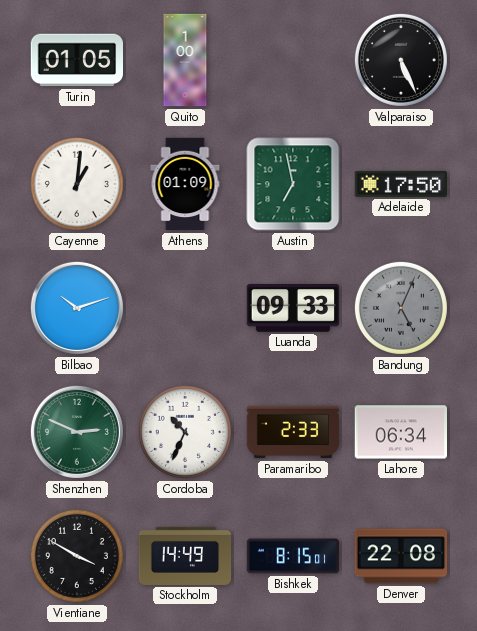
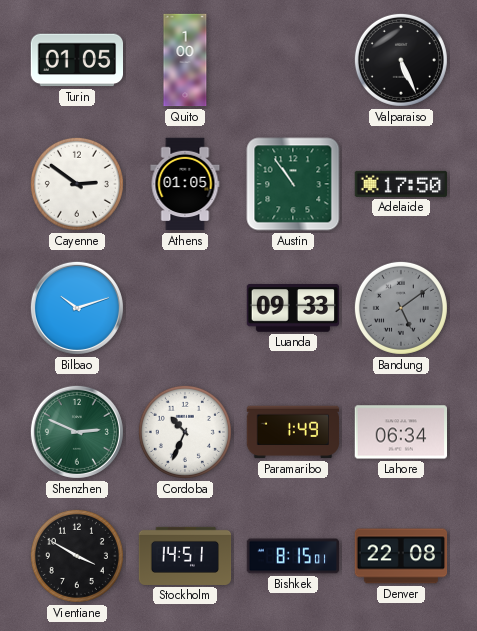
Cayenne: 1:01 -> 2:51 (77, 184)
Athens: 01:09 -> 01:05 (185, 184)
Austin: 6:58 -> 10:54 (293, 184)
Bandung: 5:04 -> 5:09 (401, 308)
Paramaribo: 2:33 -> 1:49 (293, 432)
Stockholm: 14:49 -> 14:51 (185, 556)
